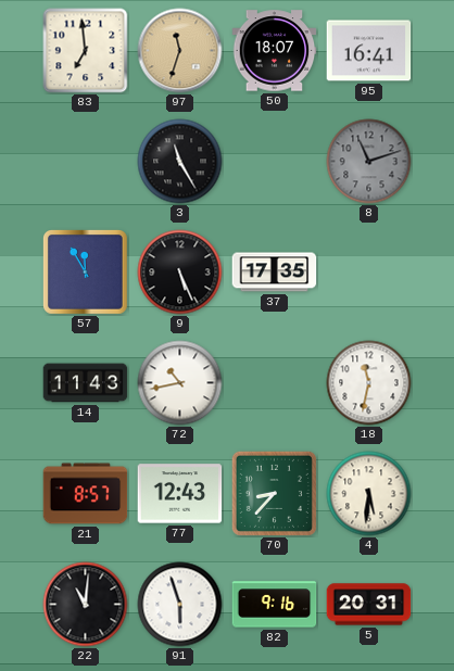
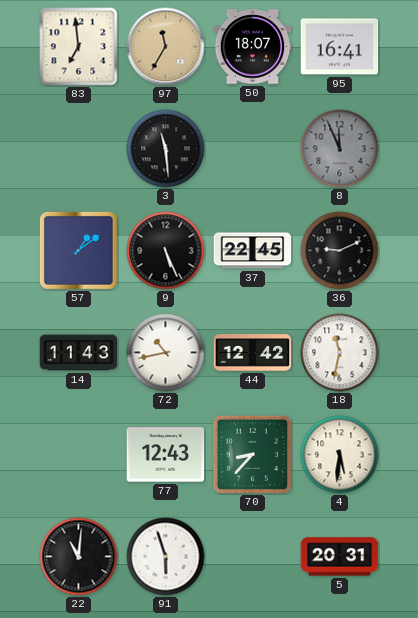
97: 11:33 -> 11:35 (166, 47)
3: 11:25 -> 11:29 (166, 149)
8: 11:12 -> 11:56 (340, 149)
57: 11:55 -> 1:09 (79, 251)
37: 17:35 -> 22:45 (253, 251)
36: none -> 9:11 (340, 251)
44: none -> 12:42 (253, 353)
21: 8:57 -> none (86, 494)
82: 9:16 -> none (275, 605)
